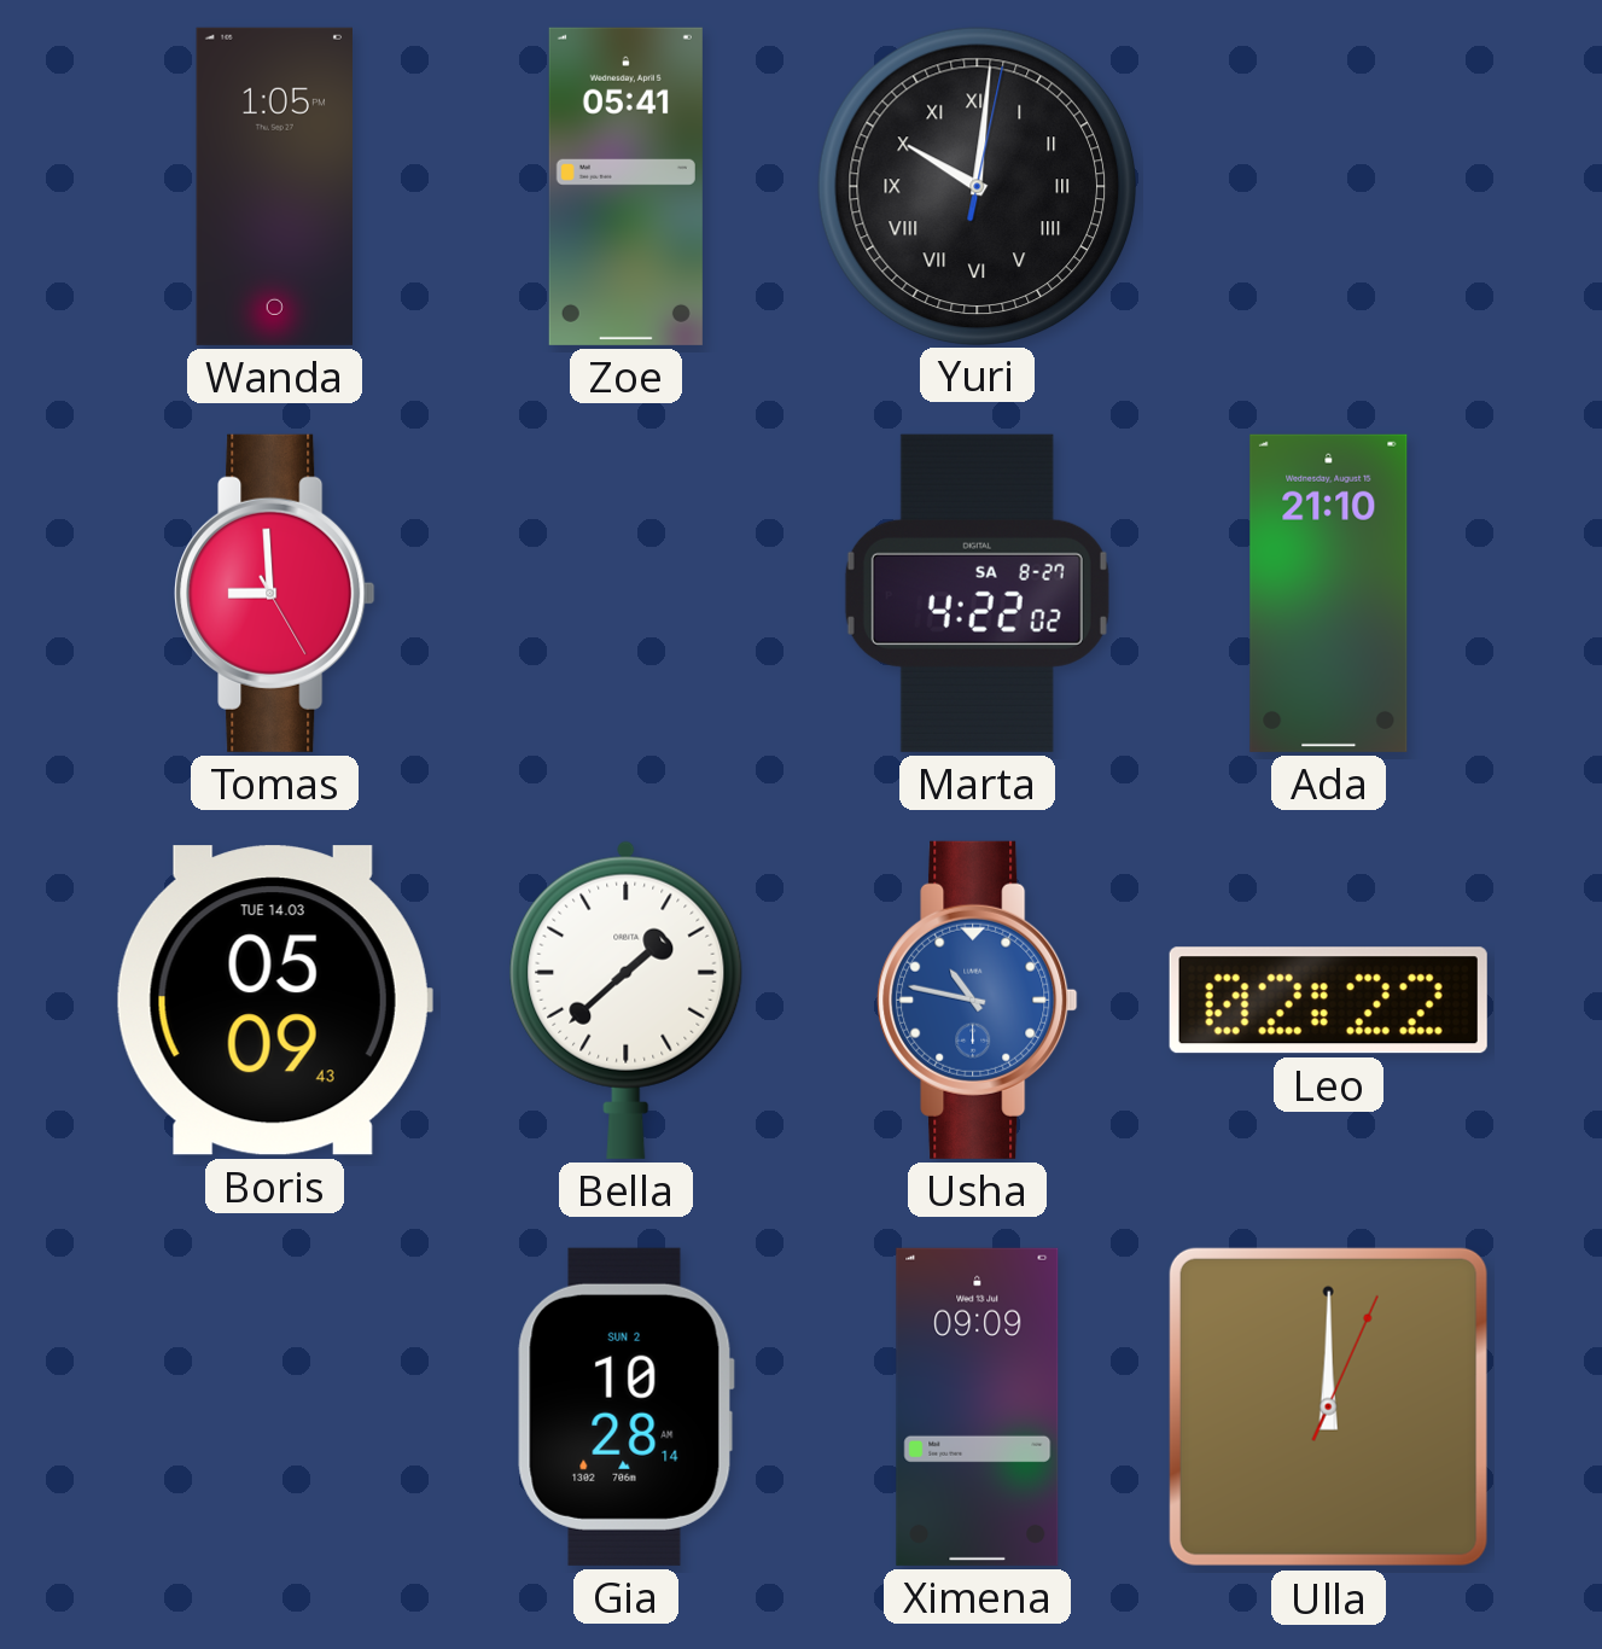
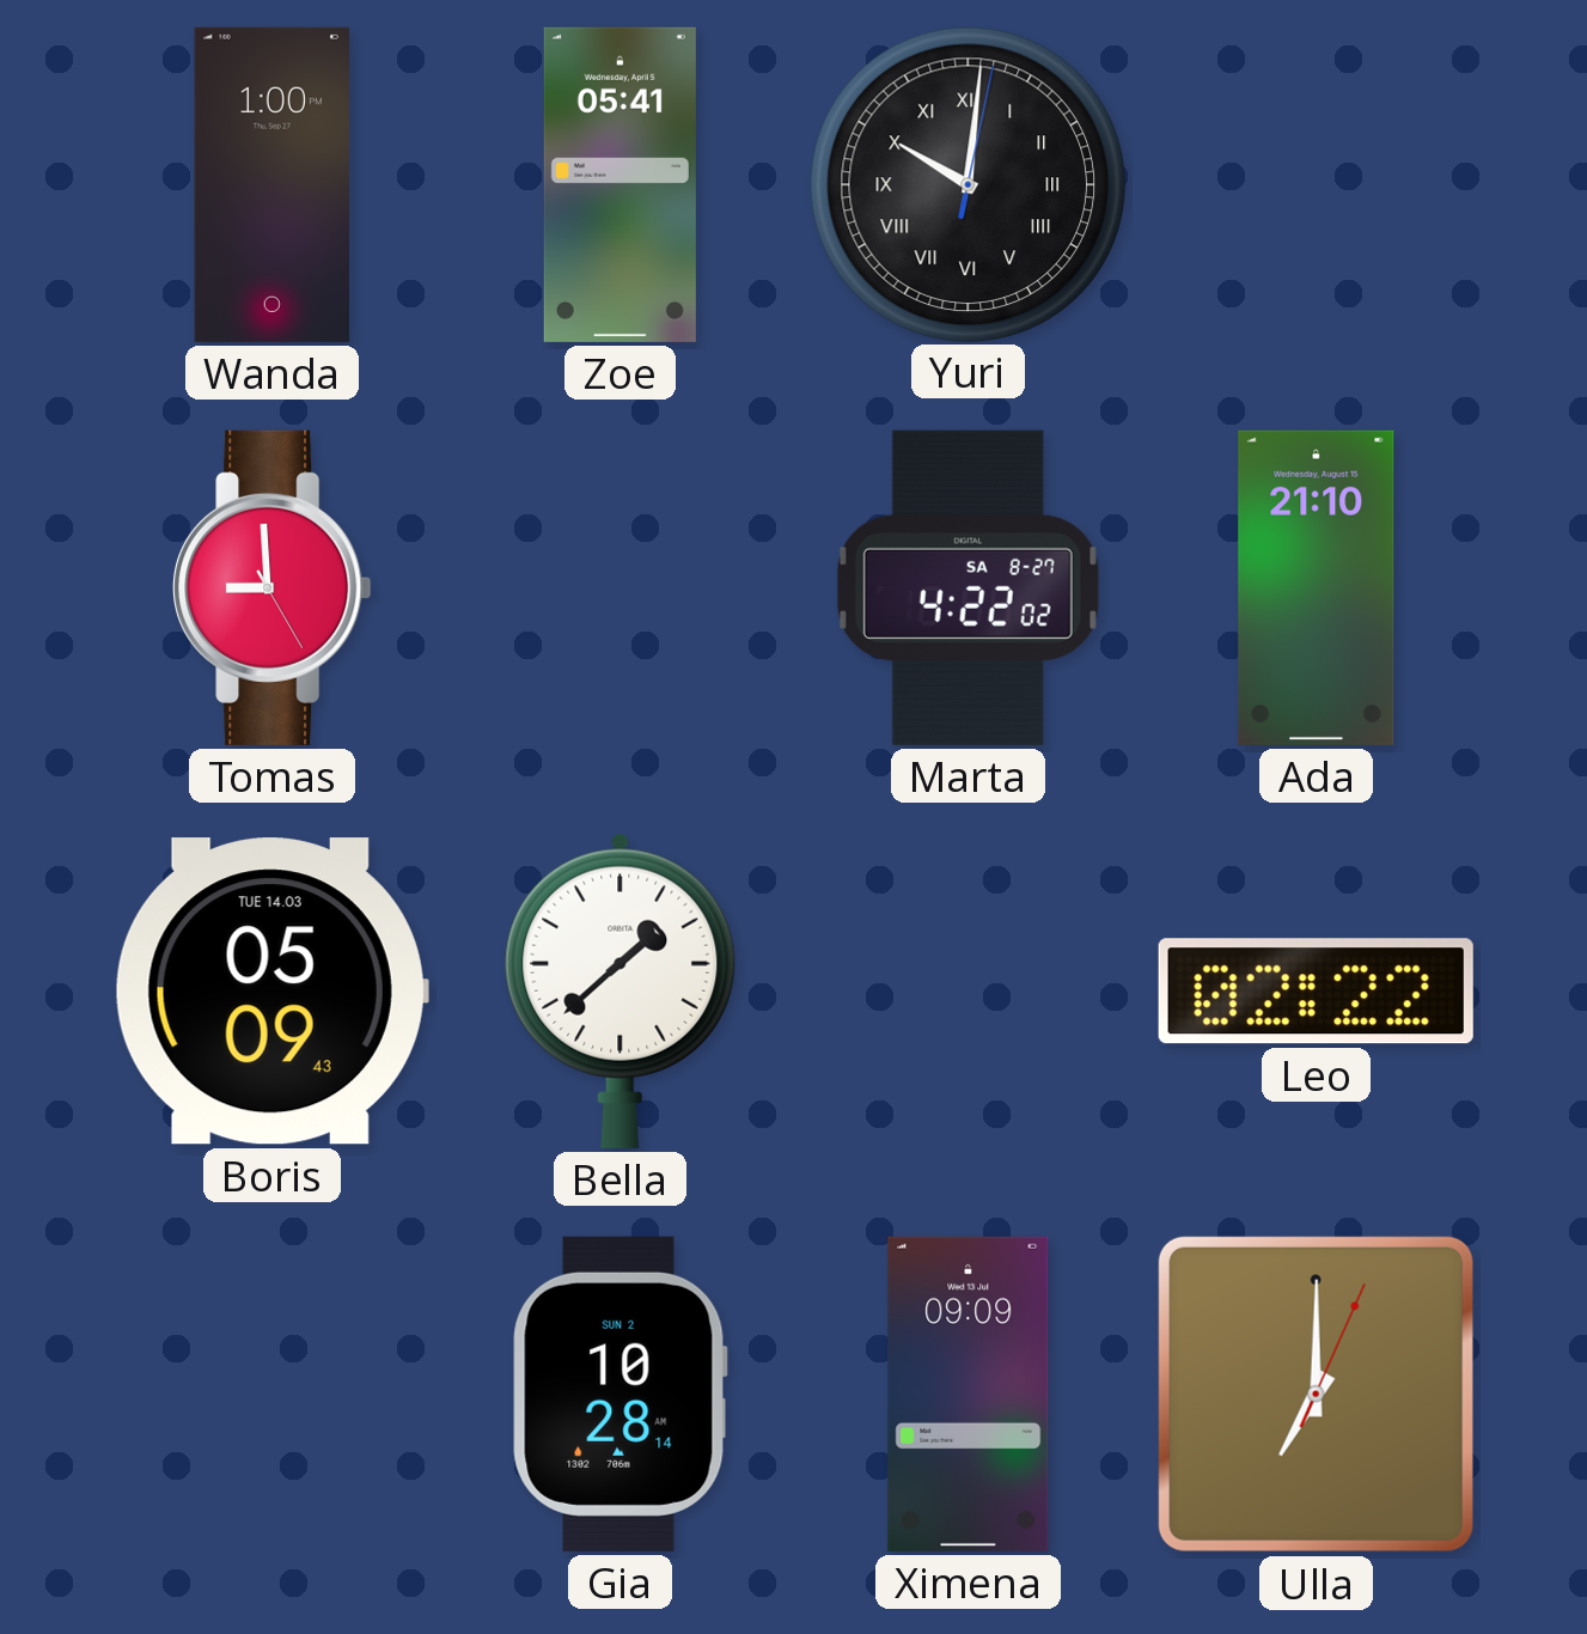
Wanda: 1:05 -> 1:00 (271, 184)
Usha: 10:47 -> none (978, 1000)
Ulla: 12:00 -> 7:00 (1316, 1394)
